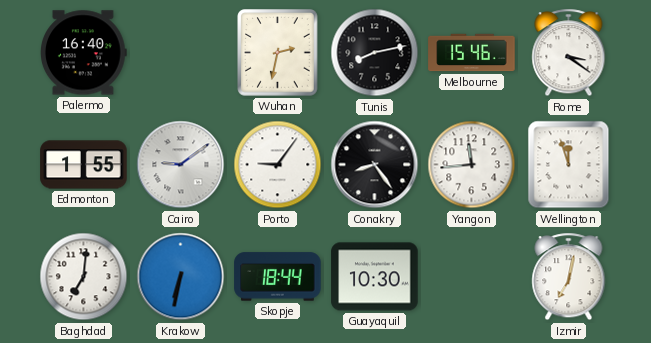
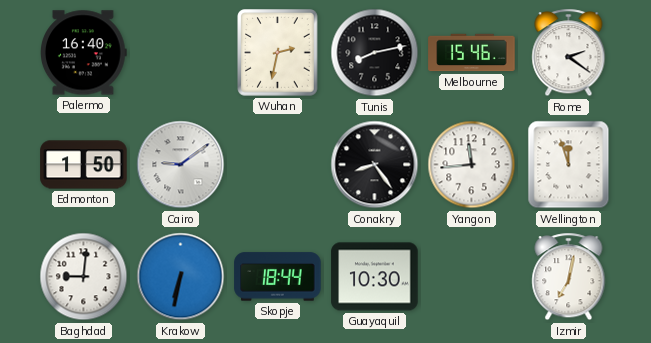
Rome: 3:21 -> 2:21 (569, 53)
Edmonton: 1:55 -> 1:50 (84, 165)
Porto: 9:06 -> none (278, 165)
Baghdad: 7:01 -> 9:01 (84, 277)
